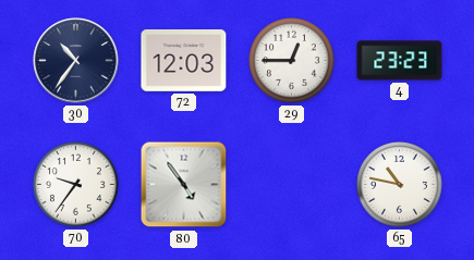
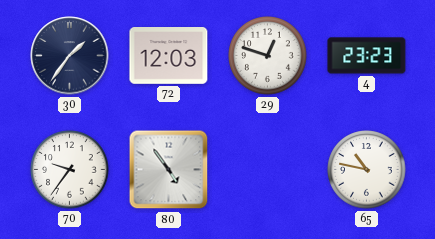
30: 10:36 -> 1:36 (70, 56)
29: 12:45 -> 12:48 (268, 56)
